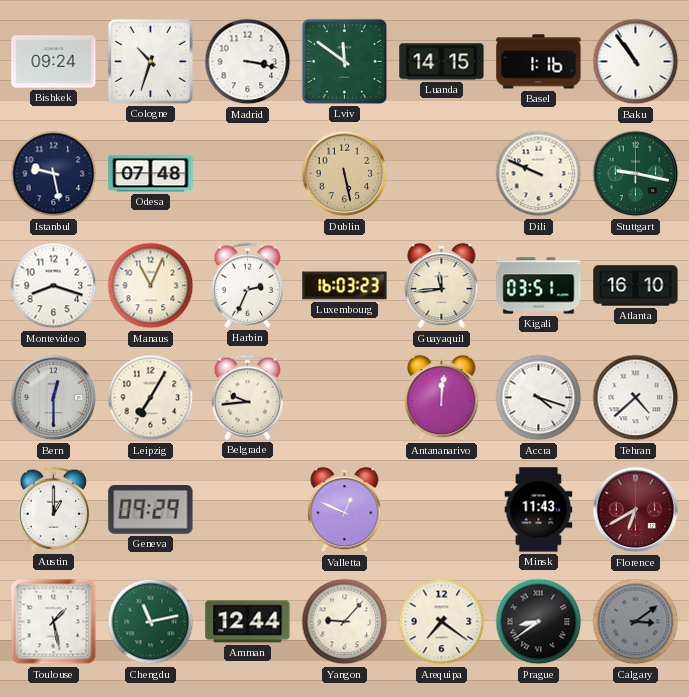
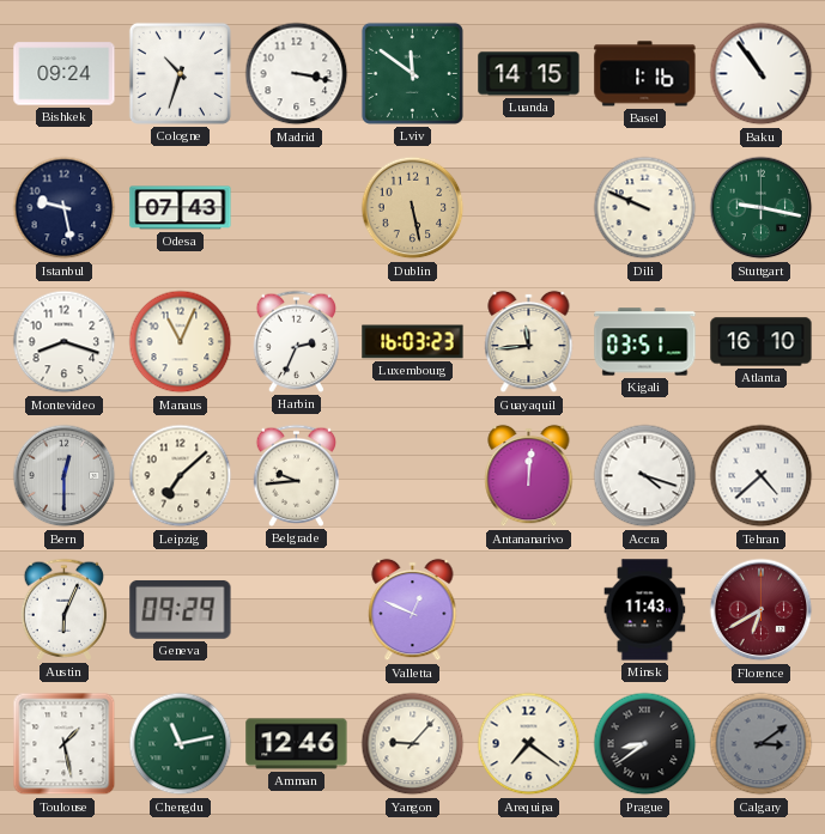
Odesa: 07:48 -> 07:43 (181, 208)
Leipzig: 7:05 -> 7:08 (181, 476)
Austin: 1:00 -> 6:04 (65, 609)
Amman: 12:44 -> 12:46 (297, 744)
